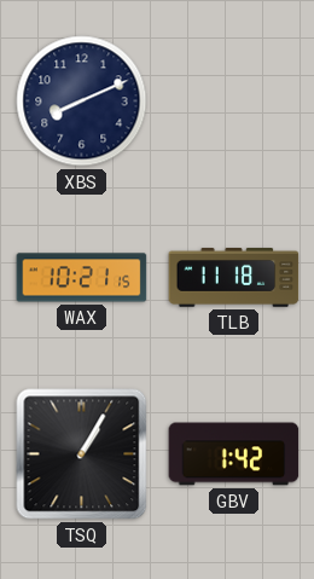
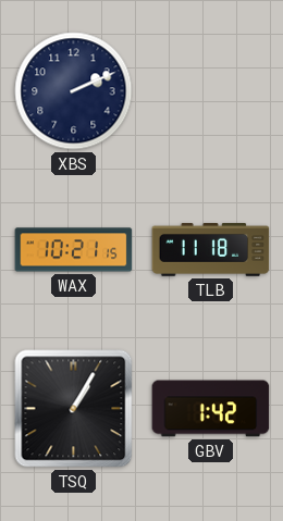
XBS: 8:11 -> 2:11 (74, 91)
